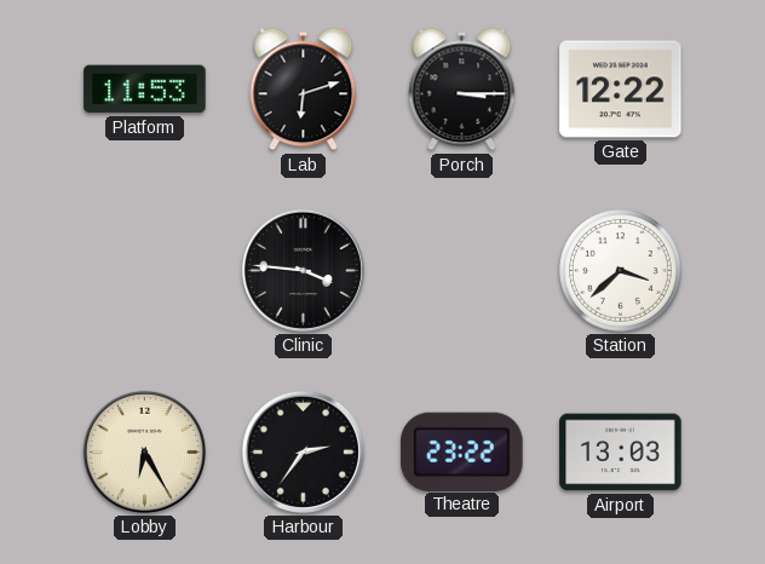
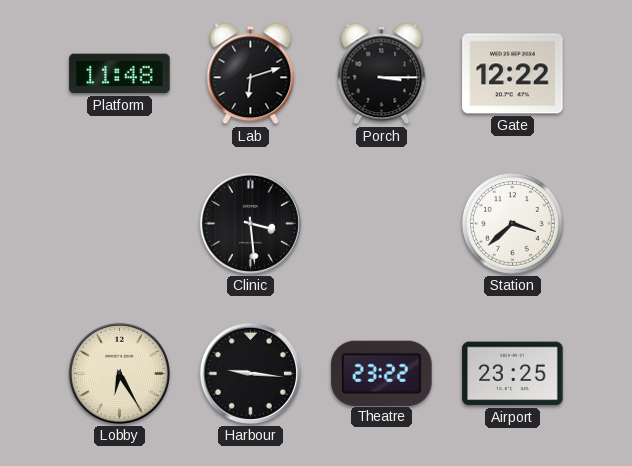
Platform: 11:53 -> 11:48 (120, 74)
Clinic: 3:46 -> 3:29 (250, 223)
Harbour: 2:36 -> 9:16 (250, 373)
Airport: 13:03 -> 23:25 (513, 374)
